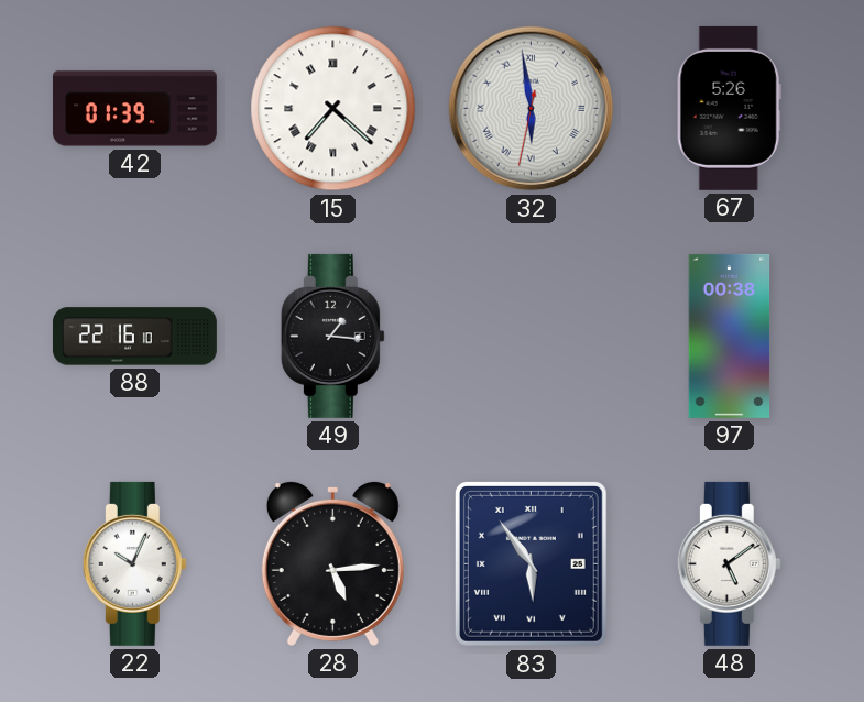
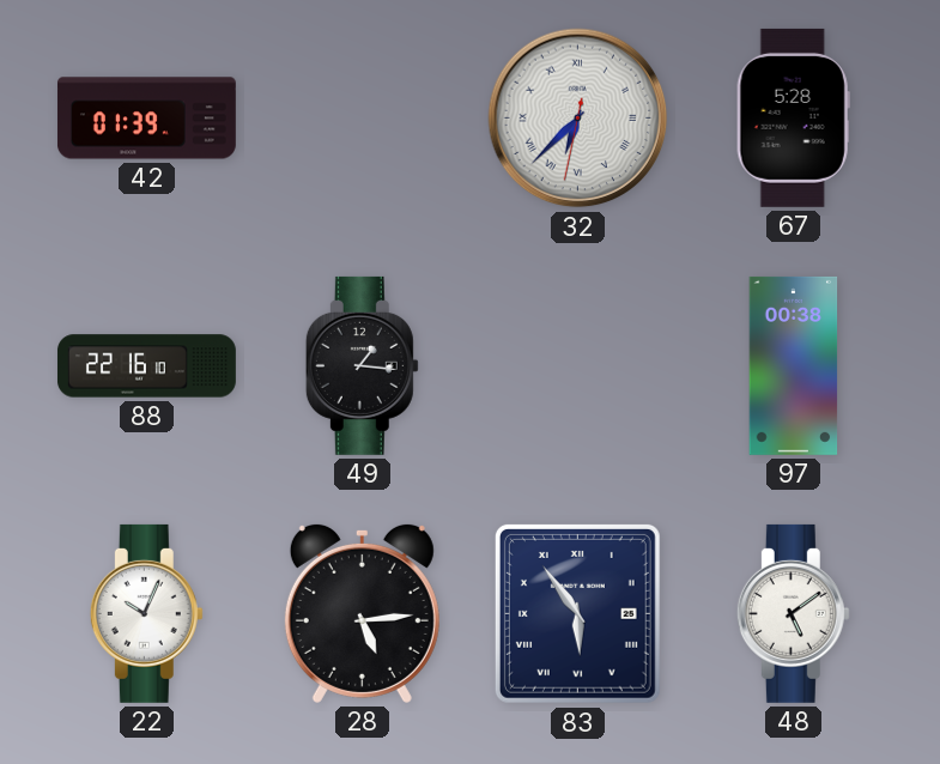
15: 7:22 -> none (333, 109)
32: 5:58 -> 6:37 (578, 119)
67: 5:26 -> 5:28 (793, 117)
